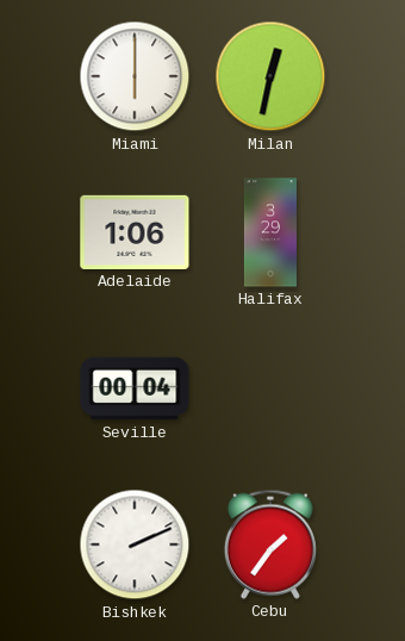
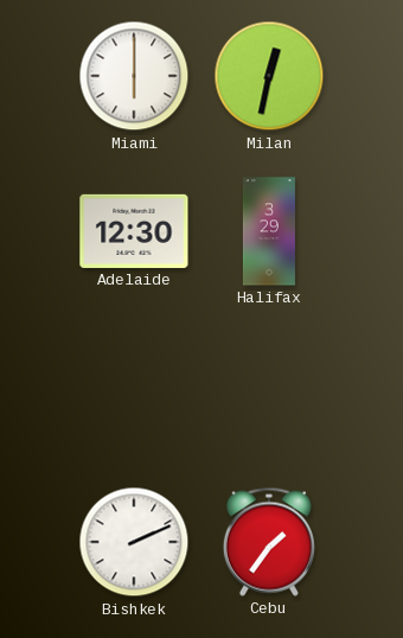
Adelaide: 1:06 -> 12:30 (134, 231)
Seville: 00:04 -> none (135, 388)
